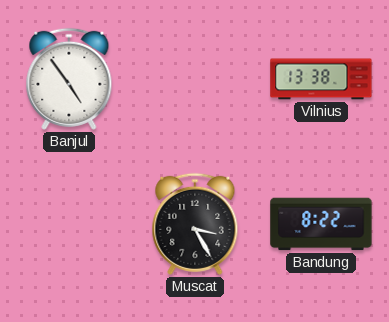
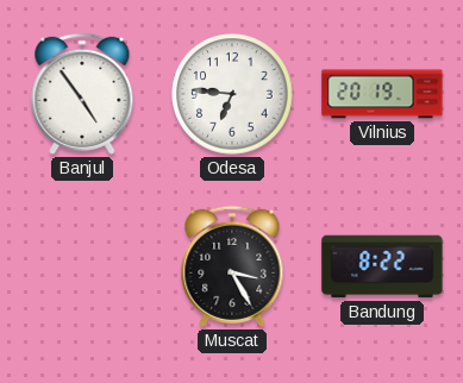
Odesa: none -> 6:46 (232, 94)
Vilnius: 13:38 -> 20:19 (382, 94)
